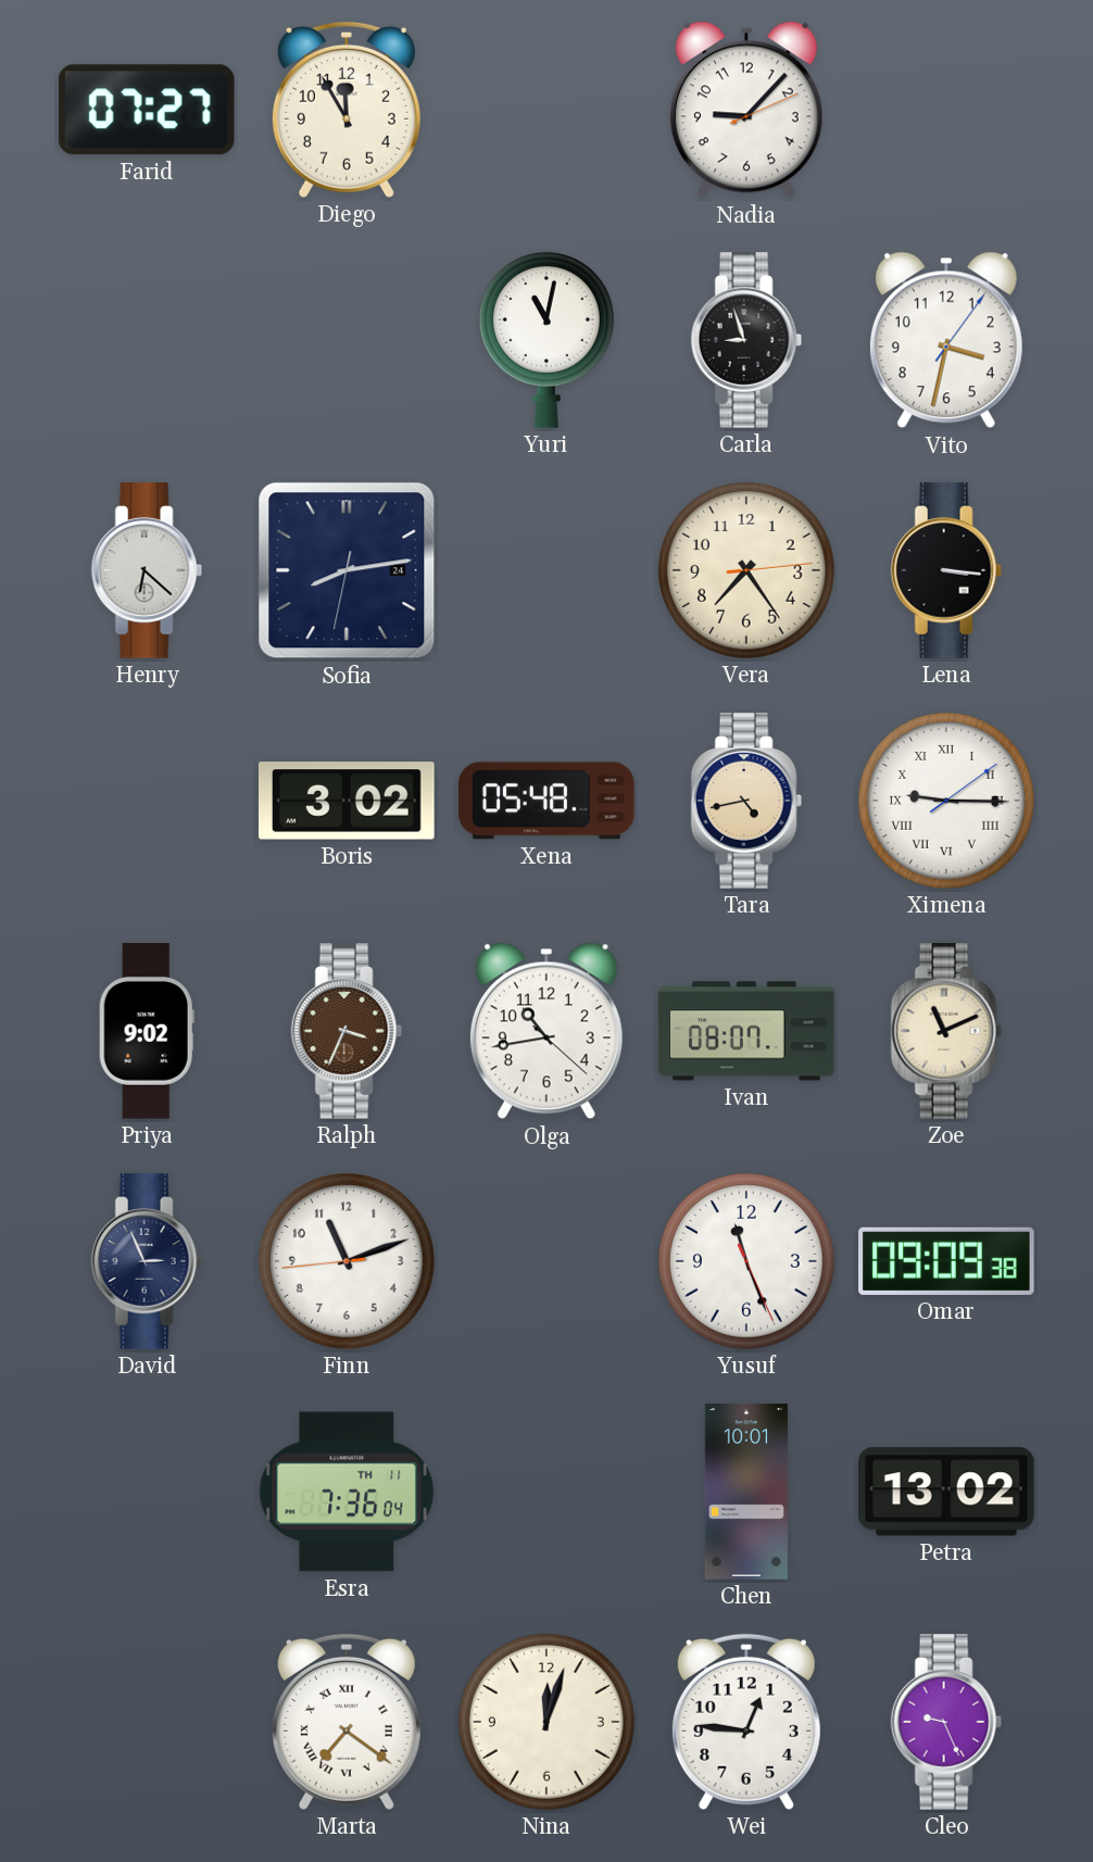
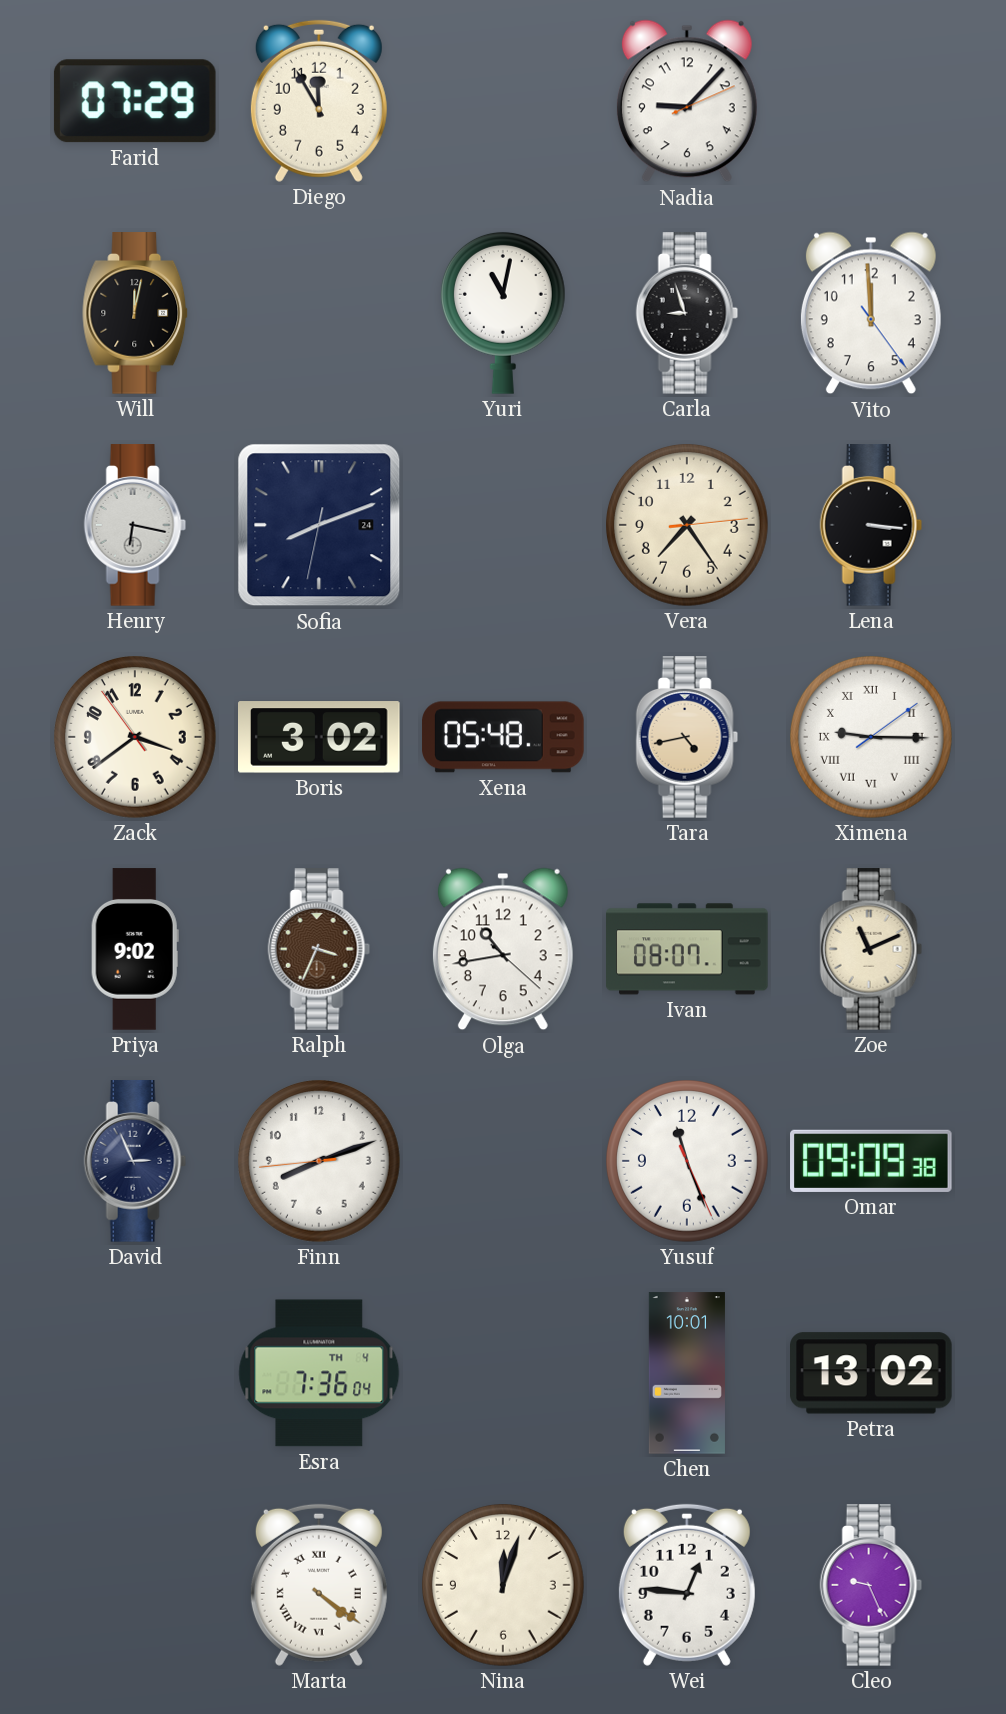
Farid: 07:27 -> 07:29 (135, 101)
Will: none -> 12:02 (136, 313)
Vito: 3:32 -> 11:59 (871, 313)
Henry: 6:22 -> 6:17 (135, 525)
Sofia: 8:13 -> 8:11 (319, 525)
Zack: none -> 3:38 (136, 738)
Finn: 11:11 -> 8:11 (320, 1162)
Esra date: TH 11 -> TH 4 (319, 1373)
Marta: 7:21 -> 4:21 (319, 1585)
